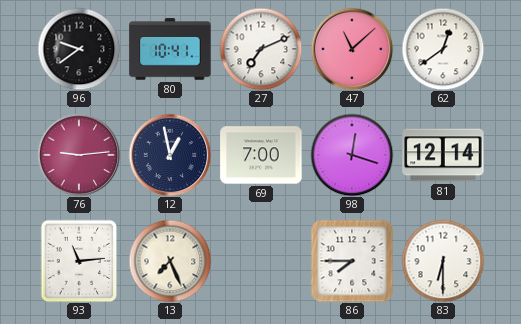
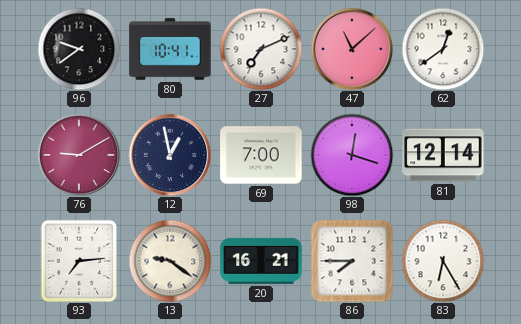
76: 9:14 -> 9:10 (79, 155)
93: 11:14 -> 7:14 (79, 261)
13: 7:26 -> 9:21 (170, 261)
20: none -> 16:21 (261, 261)
83: 6:30 -> 6:25 (443, 261)
